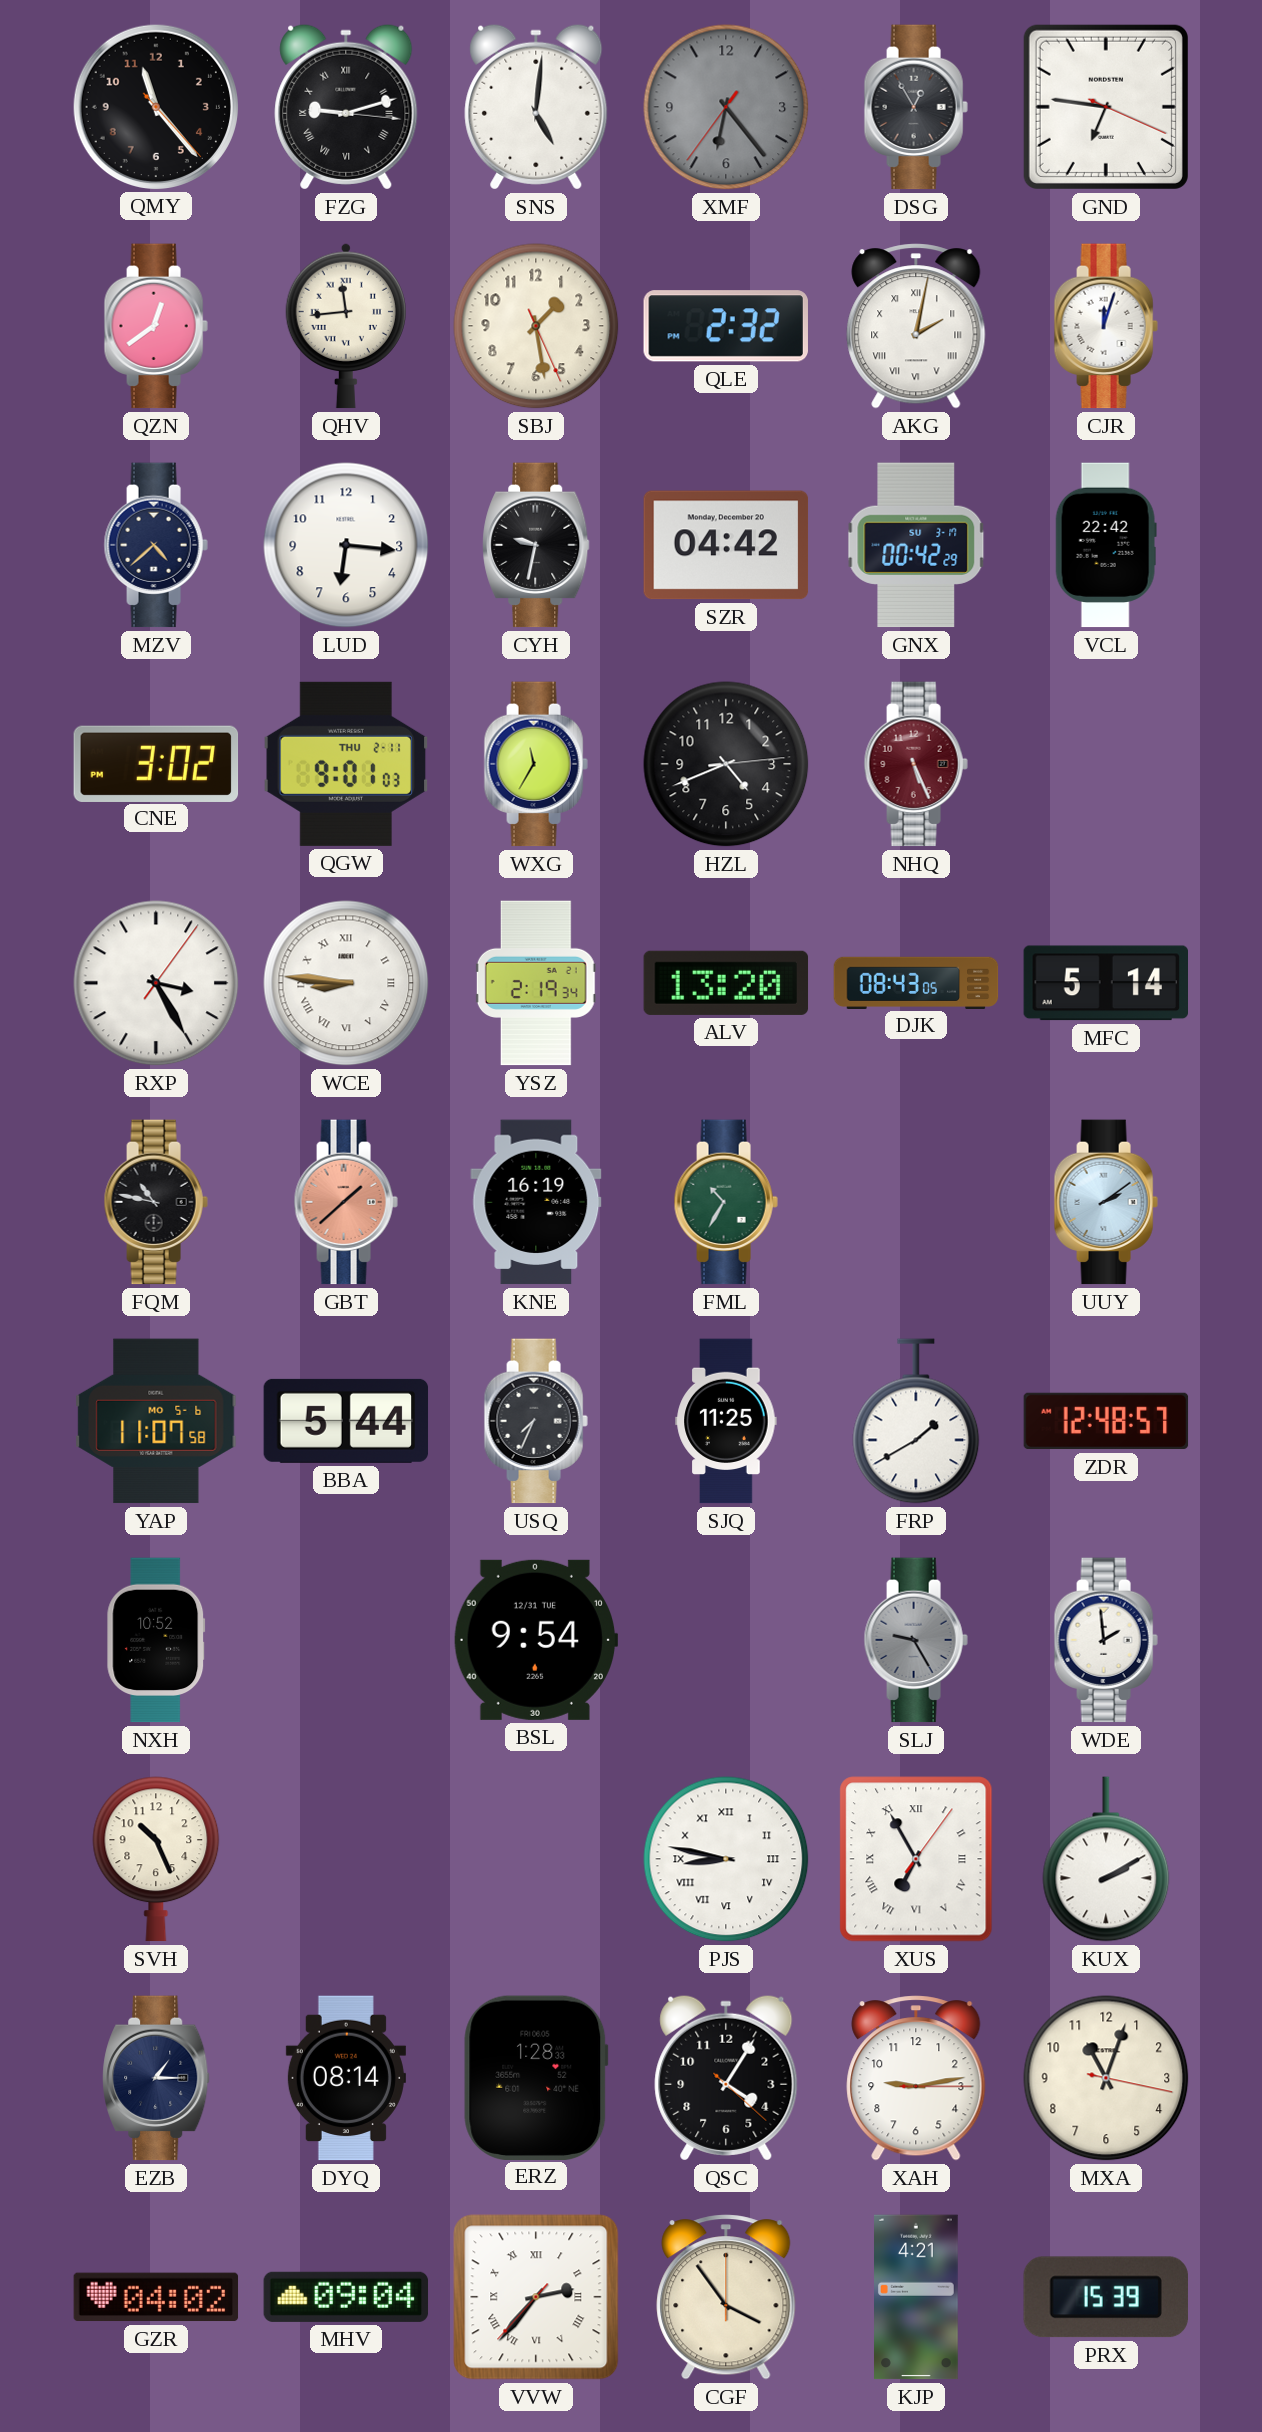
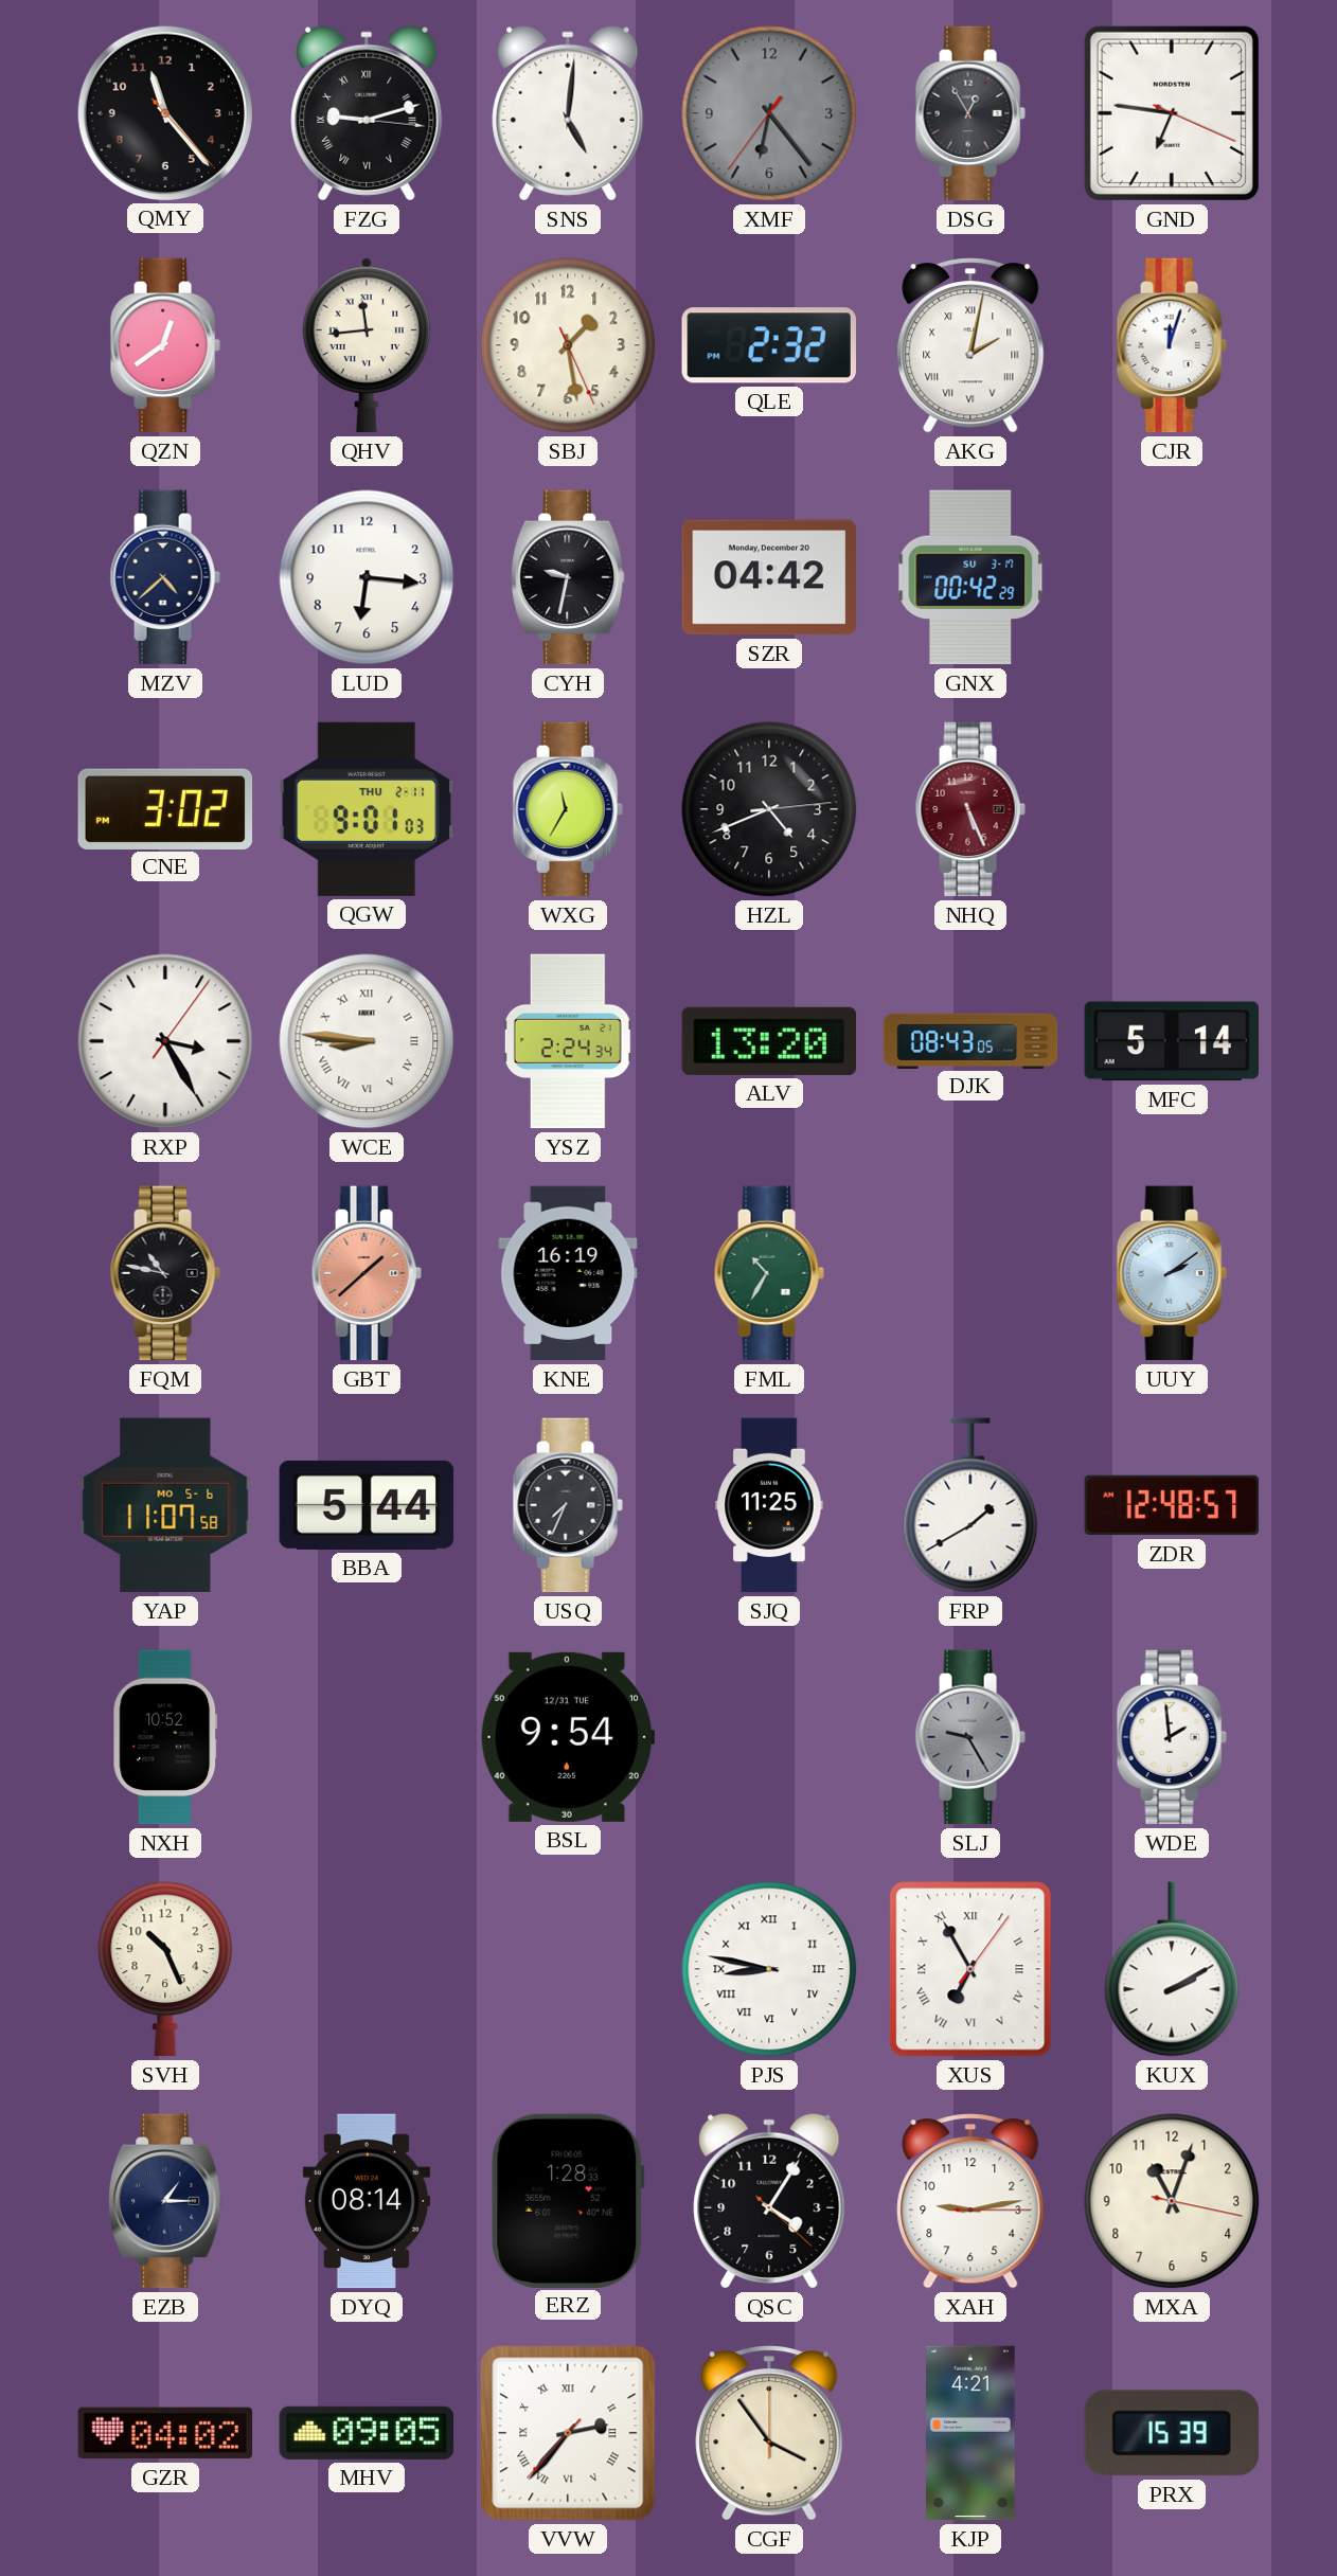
VCL: 22:42 -> none (1106, 545)
YSZ: 2:19 -> 2:24 (568, 1041)
MHV: 09:04 -> 09:05 (367, 2433)
